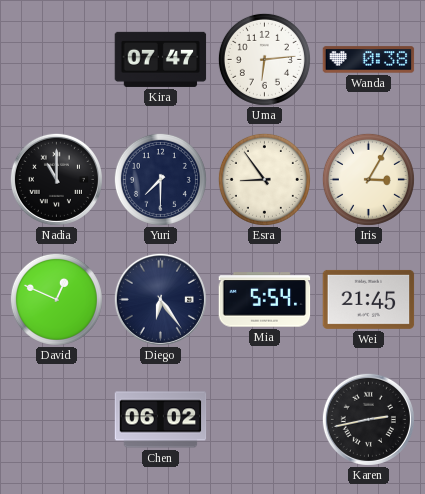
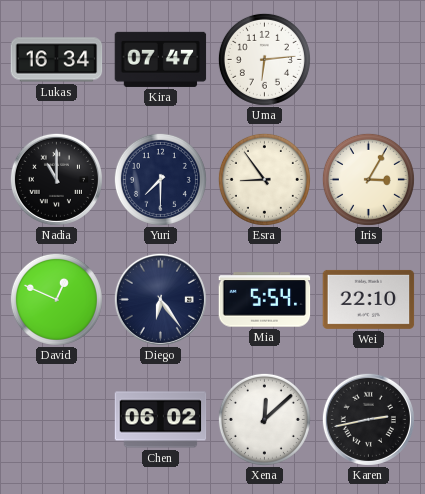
Lukas: none -> 16:34 (57, 60)
Wanda: 0:38 -> none (369, 60)
Wei: 21:45 -> 22:10 (369, 299)
Xena: none -> 12:08 (264, 419)
